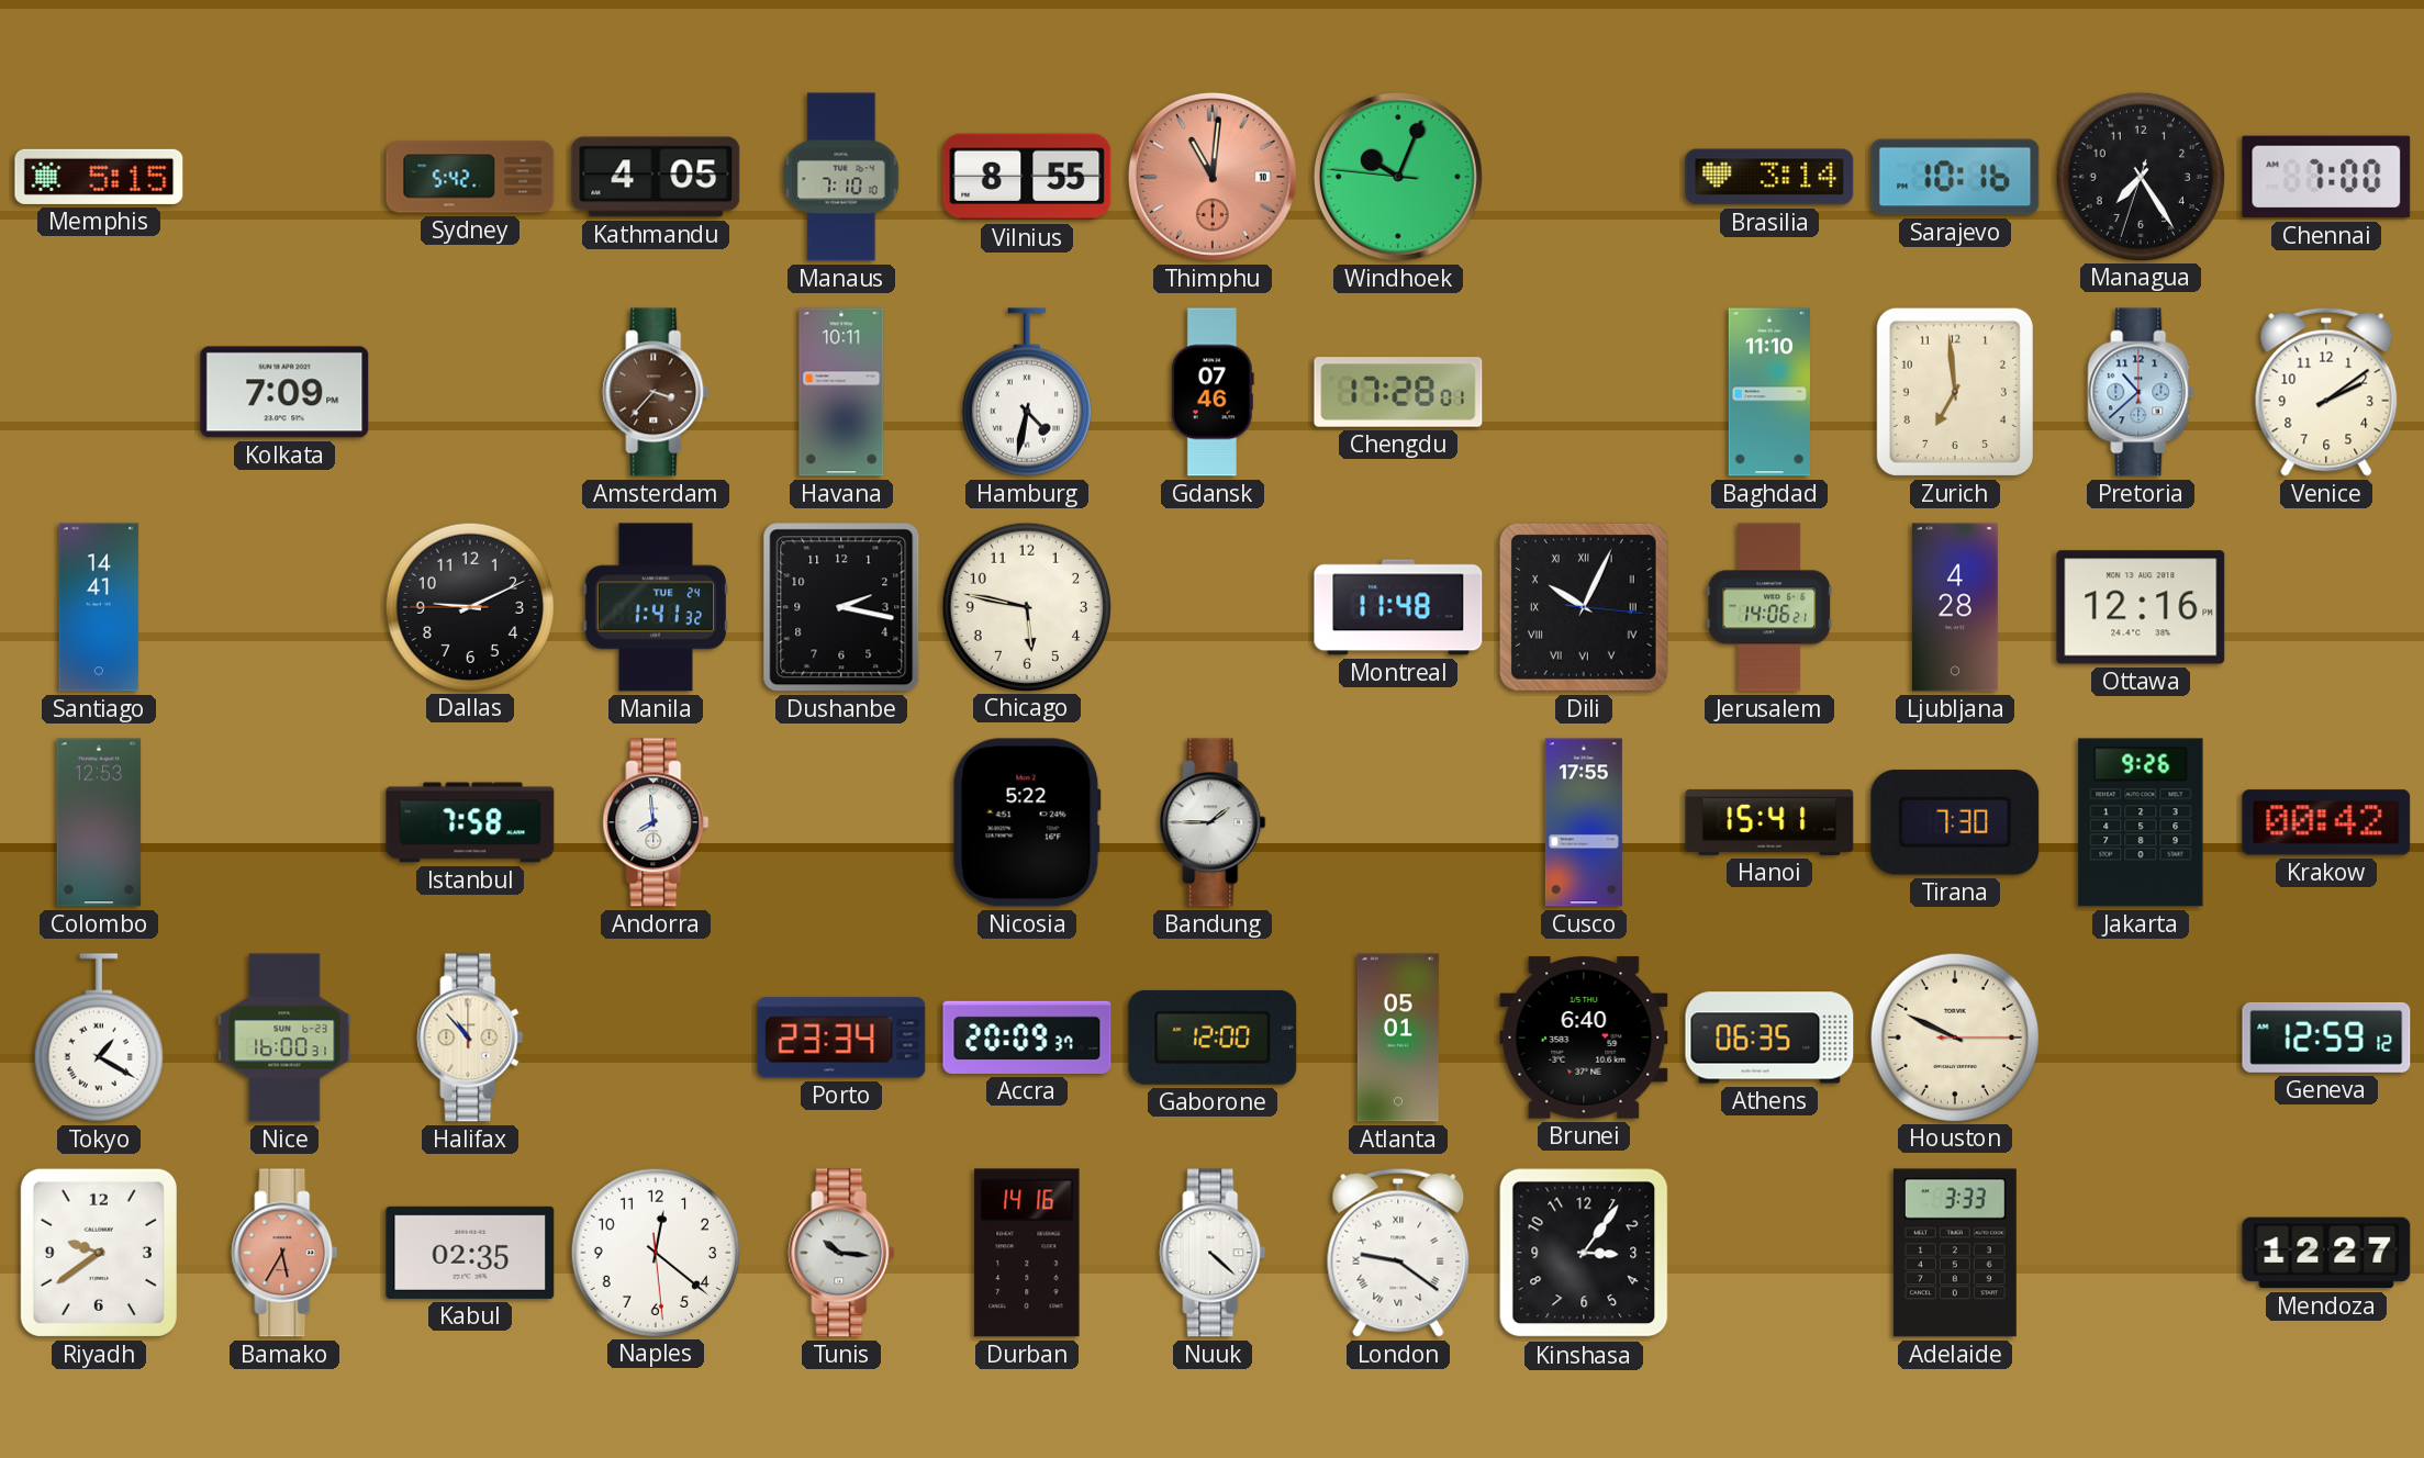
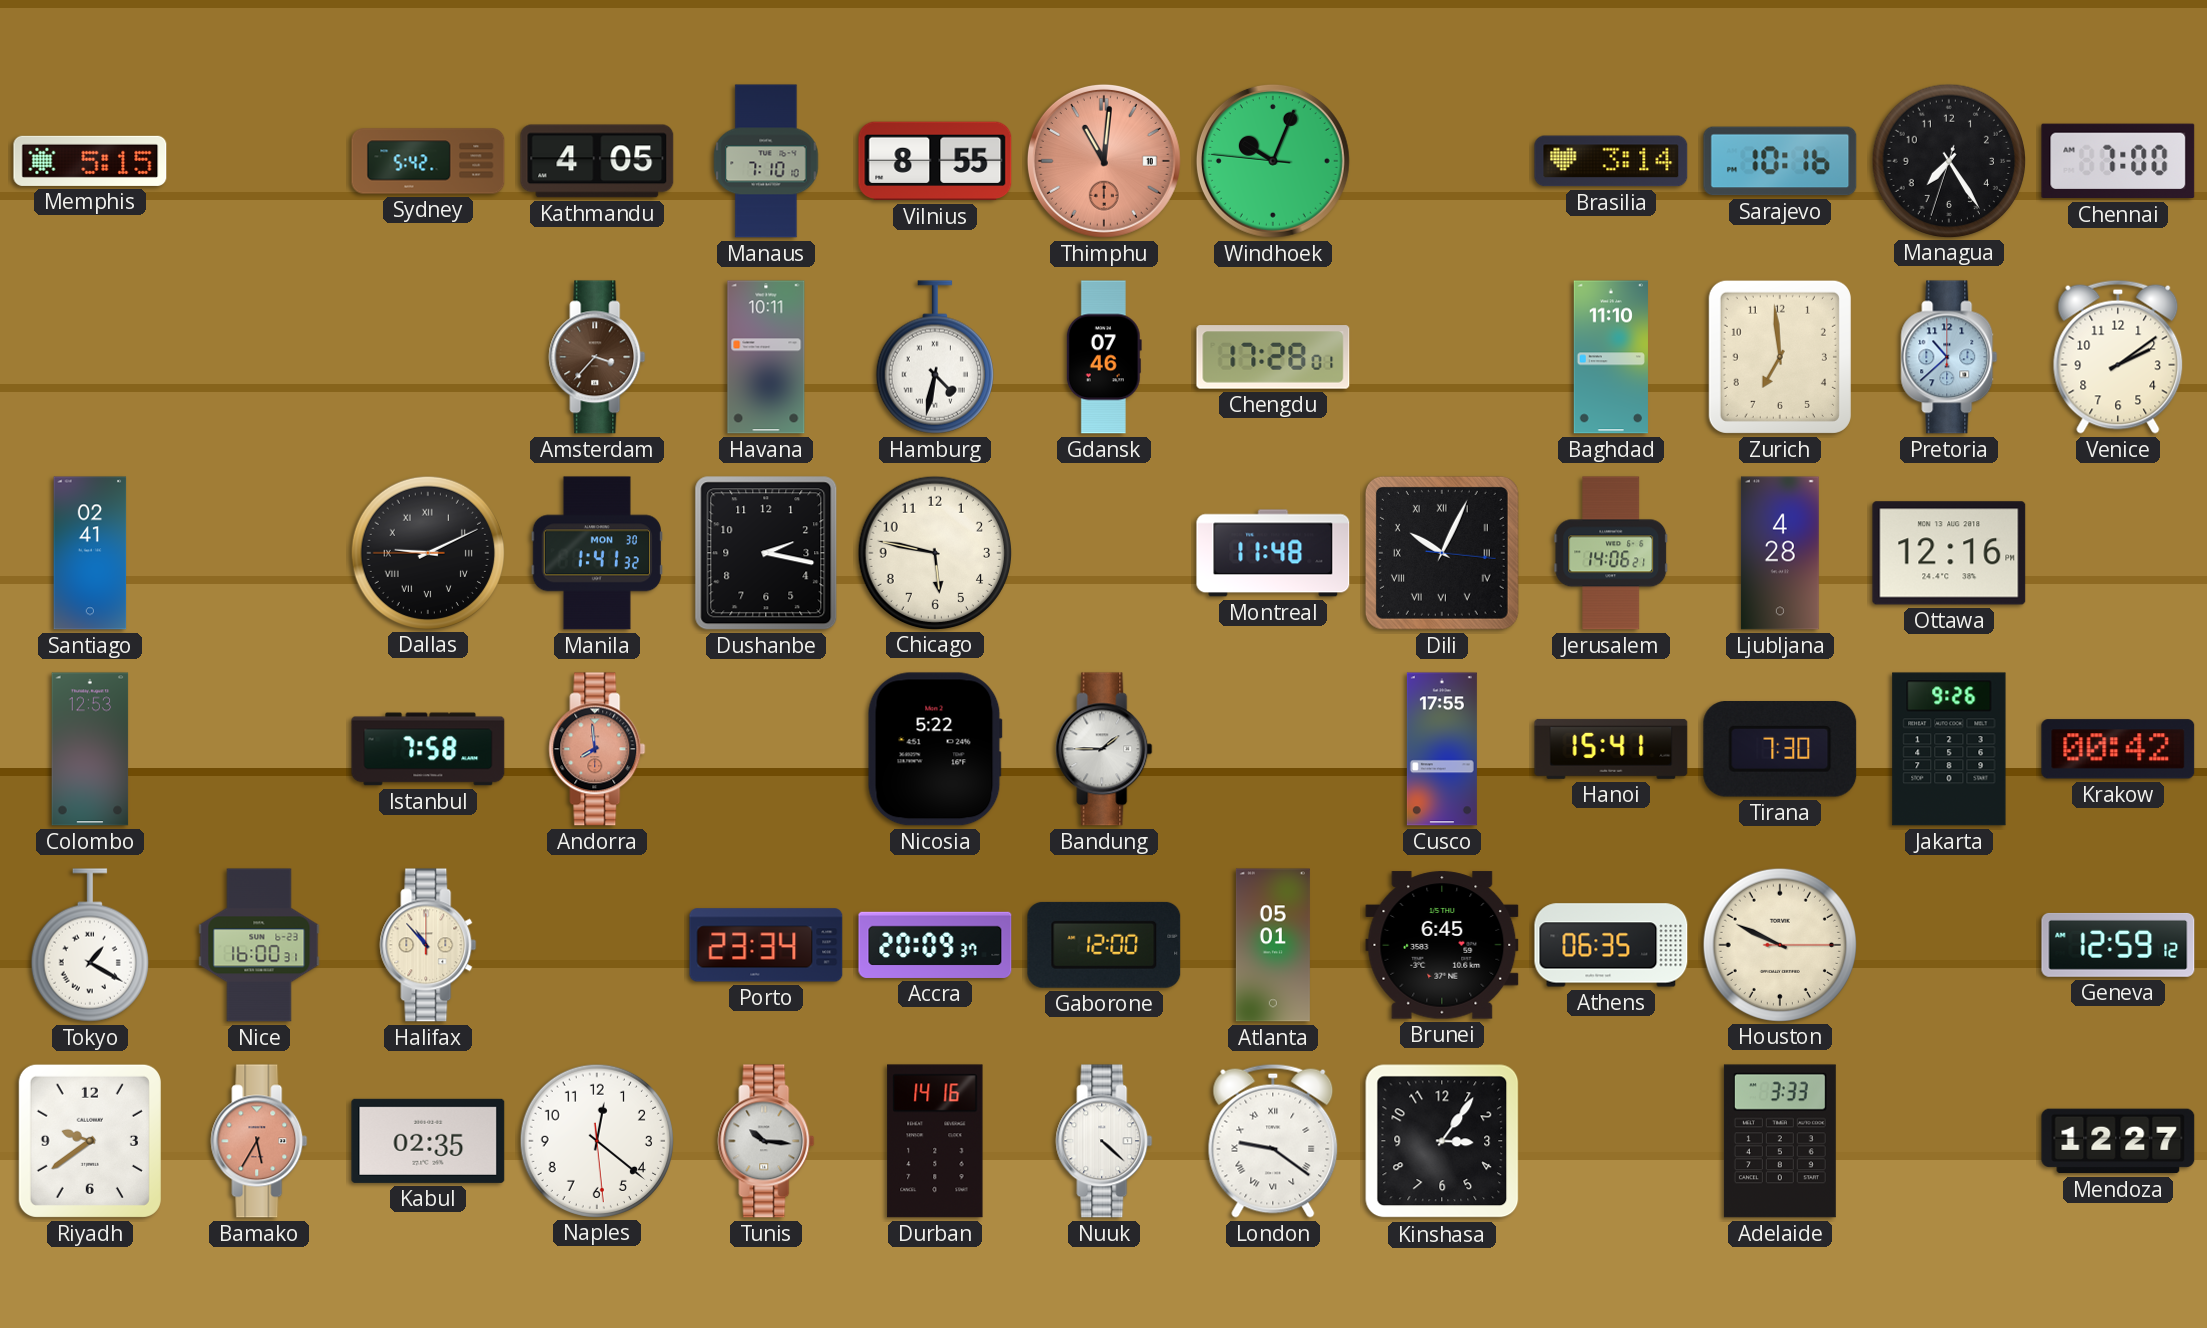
Kolkata: 7:09 -> none (284, 392)
Santiago: 14:41 -> 02:41 (90, 553)
Dallas numerals: Arabic -> Roman (427, 552)
Manila date: TUE 24 -> MON 30 (596, 553)
Andorra dial: white -> salmon (597, 749)
Brunei: 6:40 -> 6:45 (1442, 945)
